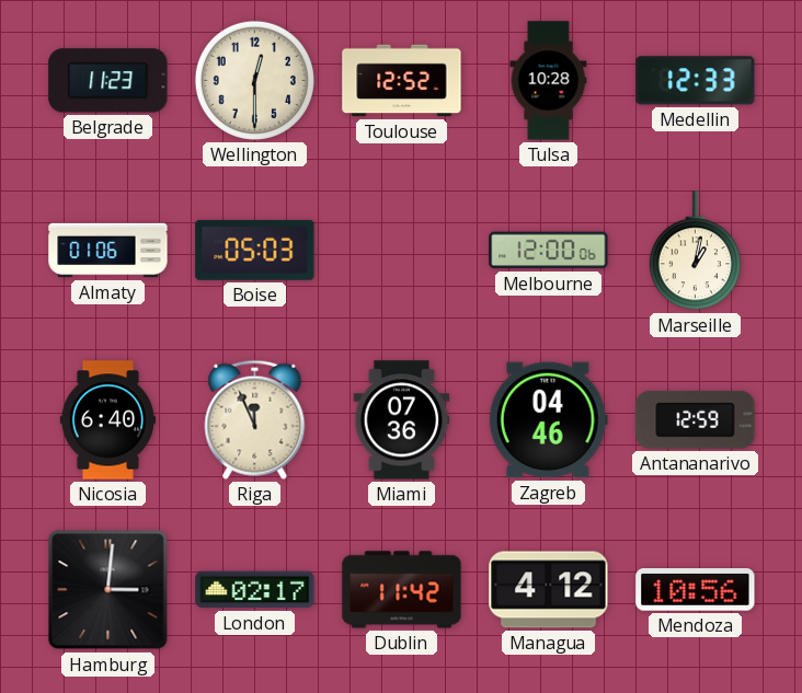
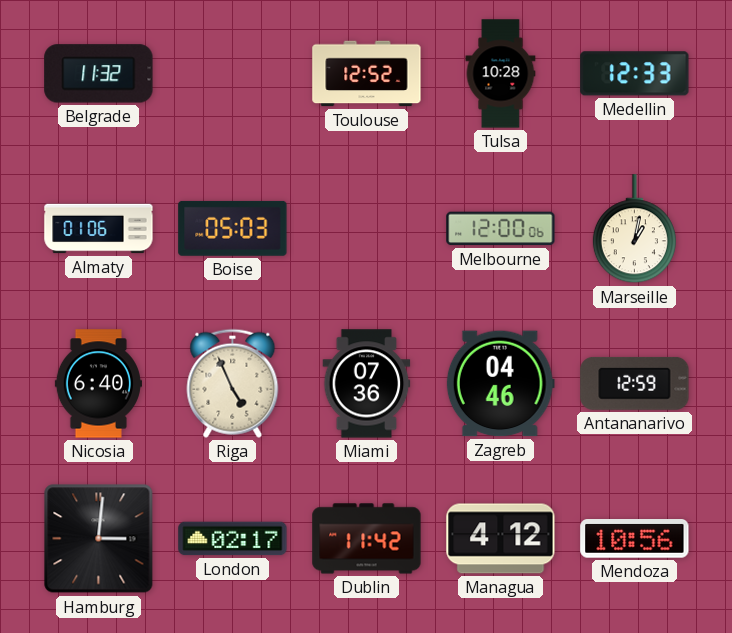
Belgrade: 11:23 -> 11:32 (99, 74)
Wellington: 12:30 -> none (254, 80)
Riga: 11:56 -> 4:56 (233, 383)
